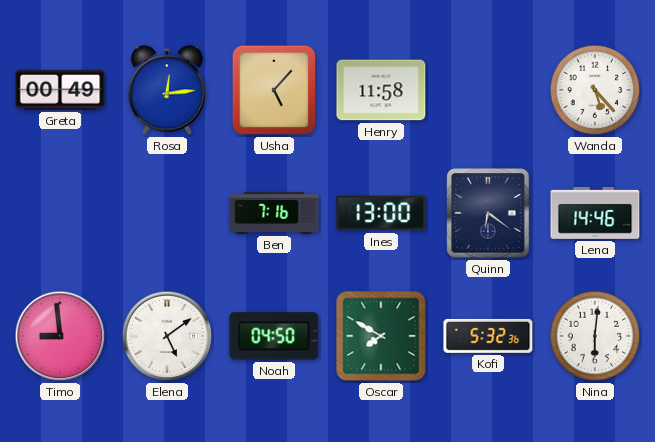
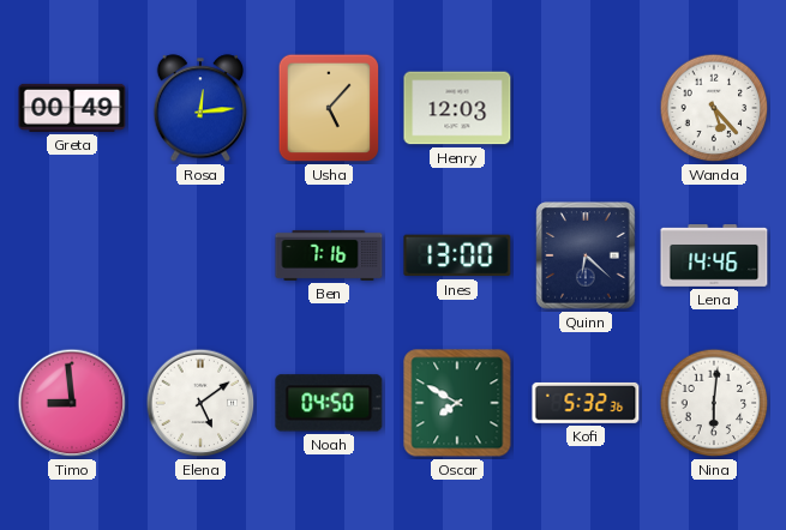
Henry: 11:58 -> 12:03 (457, 108)
Quinn: 6:21 -> 6:22 (586, 255)
